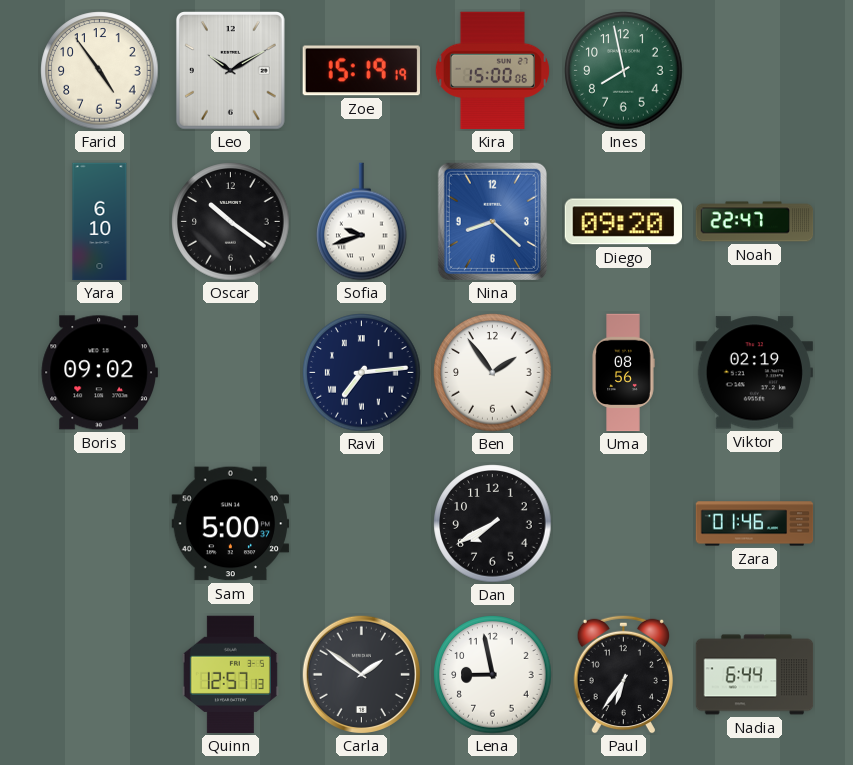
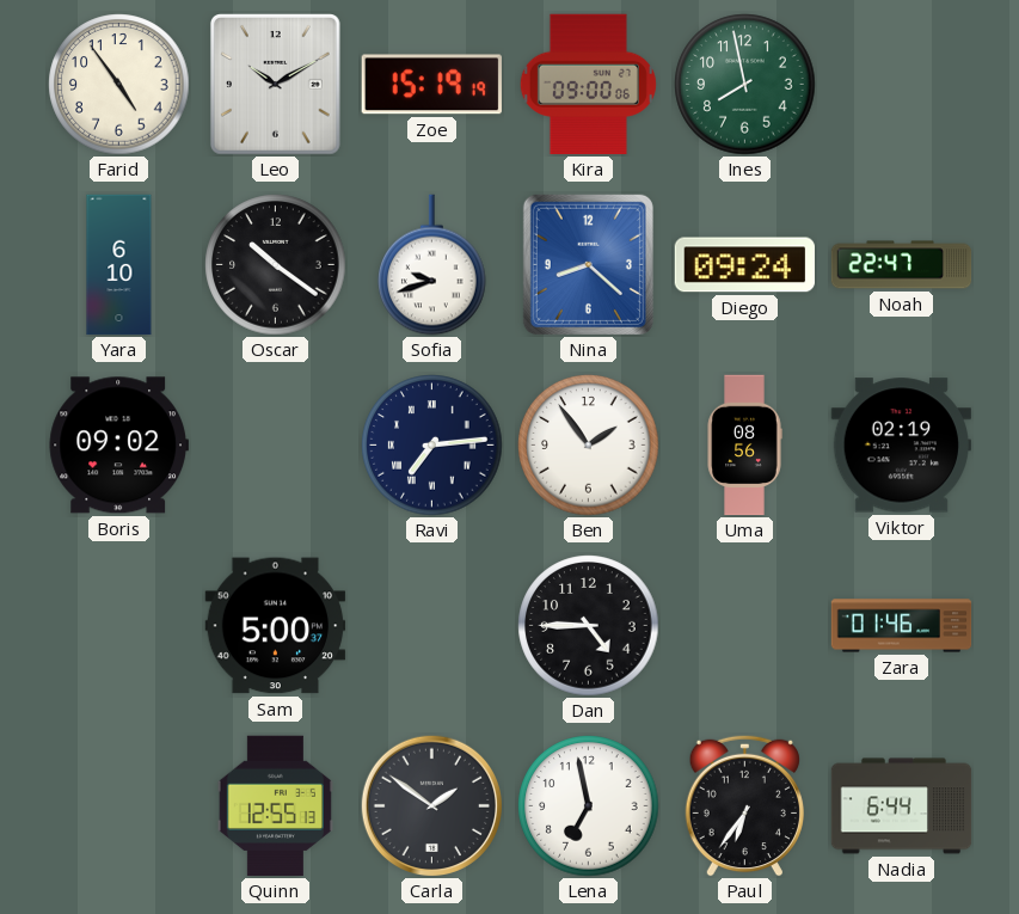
Kira: 15:00 -> 09:00 (588, 85)
Diego: 09:20 -> 09:24 (745, 265)
Dan: 7:40 -> 4:45 (589, 626)
Quinn: 12:57 -> 12:55 (275, 806)
Lena: 8:58 -> 6:58 (589, 806)
